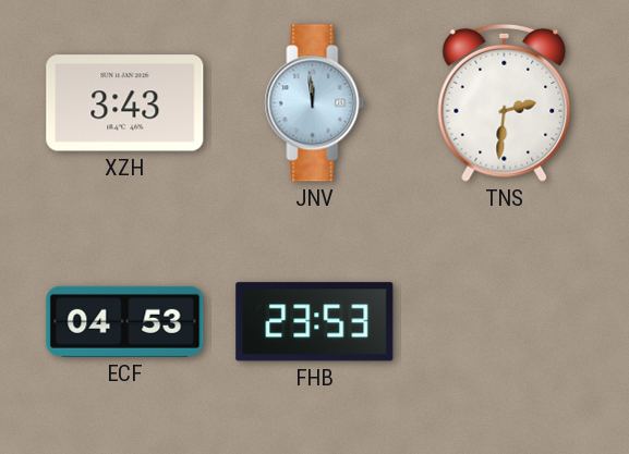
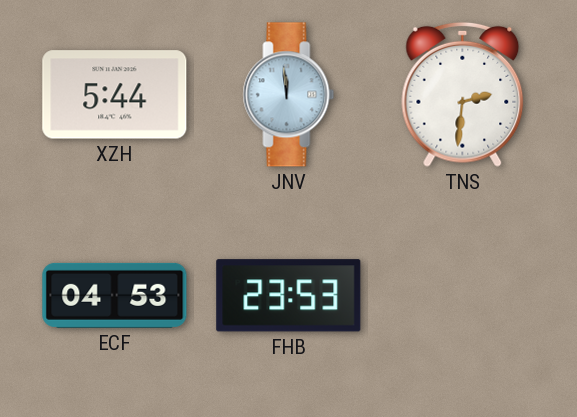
XZH: 3:43 -> 5:44 (115, 95)
